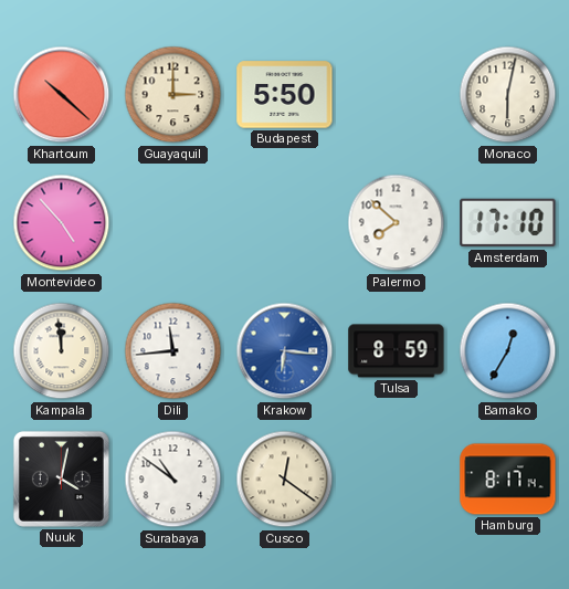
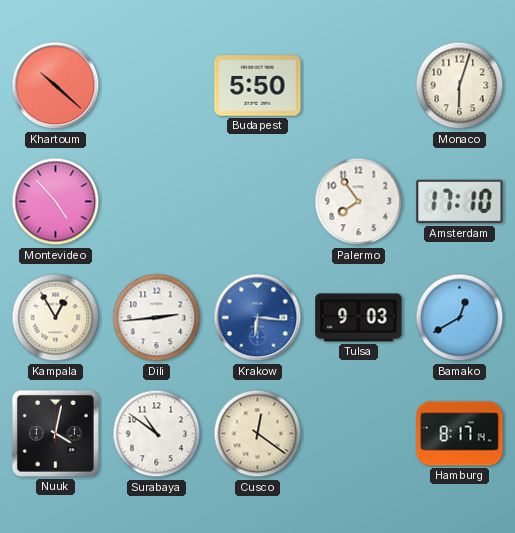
Guayaquil: 3:00 -> none (173, 95)
Monaco: 6:02 -> 6:03 (460, 86)
Palermo: 7:52 -> 7:54 (359, 202)
Kampala: 11:59 -> 12:55 (56, 318)
Dili: 11:44 -> 2:44 (157, 318)
Tulsa: 8:59 -> 9:03 (359, 318)
Bamako: 12:35 -> 12:40 (460, 318)
